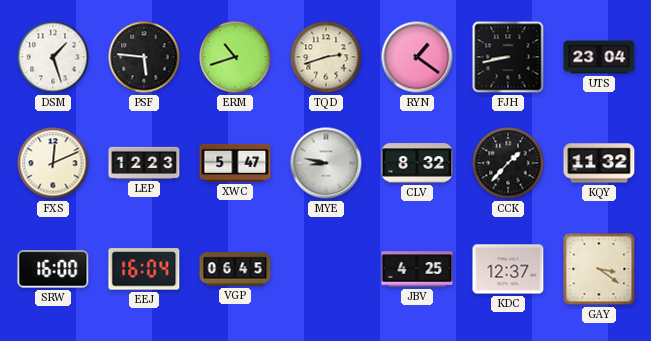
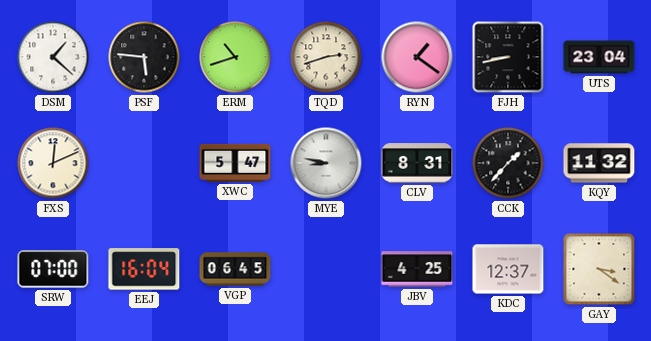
DSM: 1:27 -> 1:22 (53, 57)
LEP: 12:23 -> none (144, 163)
CLV: 8:32 -> 8:31 (417, 163)
SRW: 16:00 -> 07:00 (53, 269)
